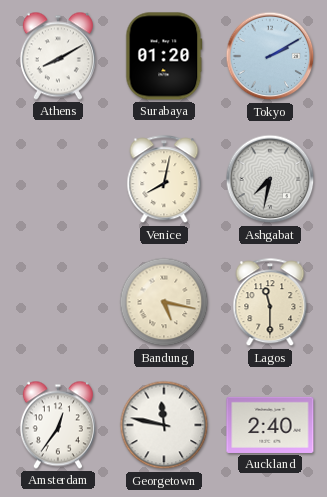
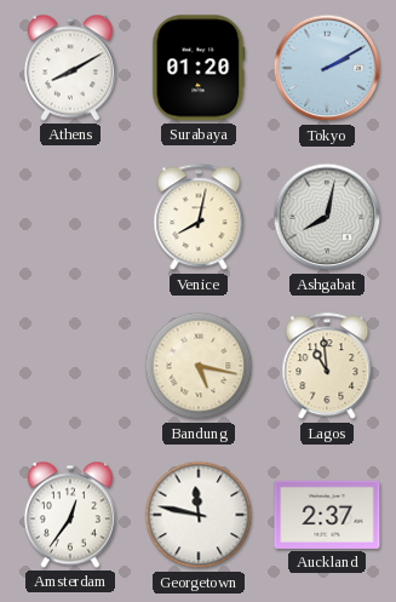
Ashgabat: 7:32 -> 8:02 (327, 217)
Lagos: 11:30 -> 10:59 (327, 367)
Auckland: 2:40 -> 2:37 (327, 515)
